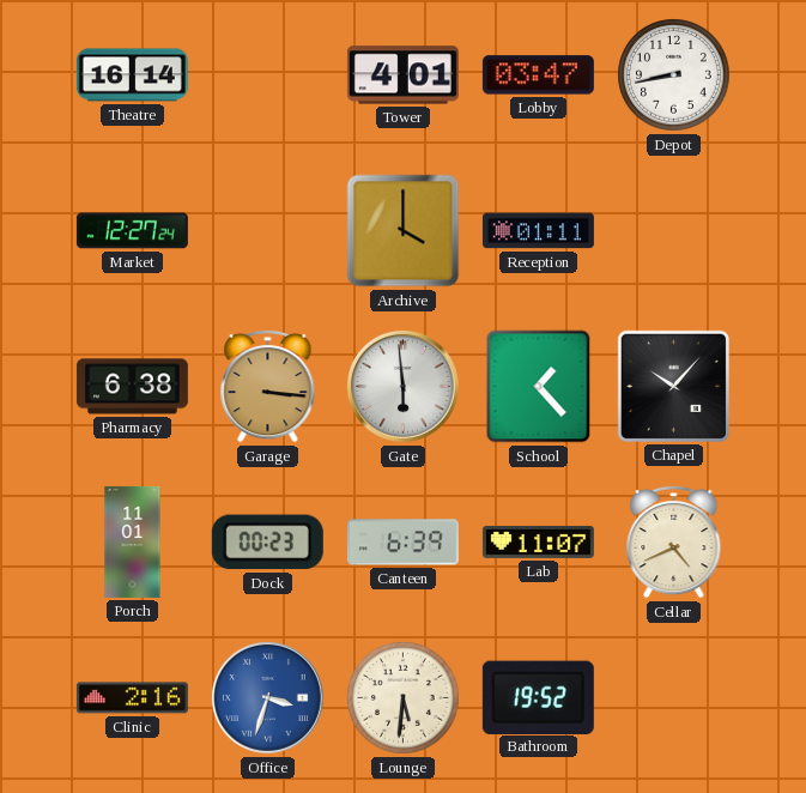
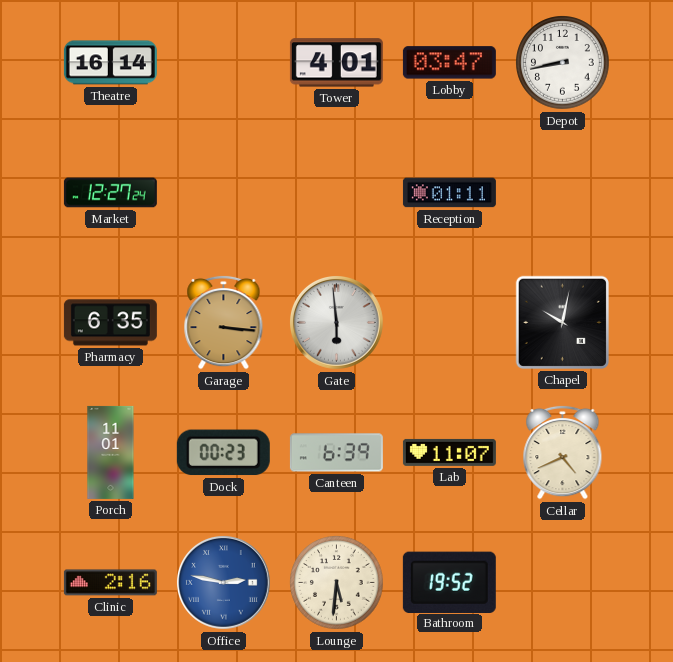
Archive: 4:00 -> none (404, 231)
Pharmacy: 6:38 -> 6:35 (110, 323)
School: 1:23 -> none (539, 387)
Chapel: 10:07 -> 10:02 (562, 322)
Office: 3:33 -> 2:47 (224, 583)
